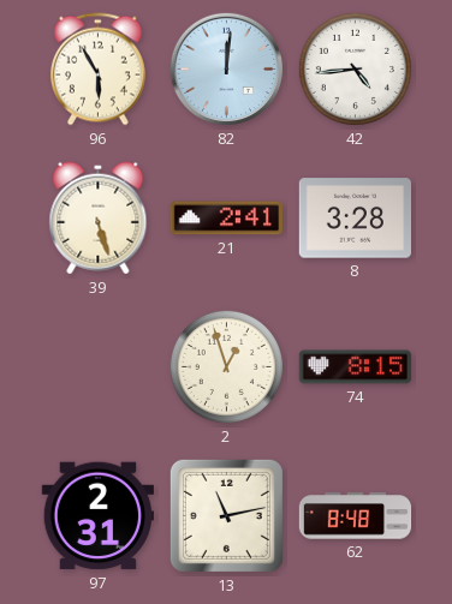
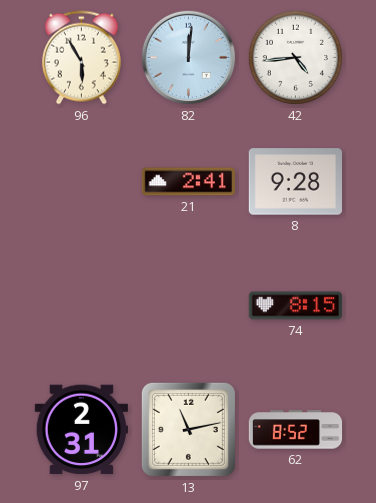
39: 5:27 -> none (99, 219)
8: 3:28 -> 9:28 (295, 182)
2: 12:57 -> none (226, 366)
62: 8:48 -> 8:52 (296, 430)
